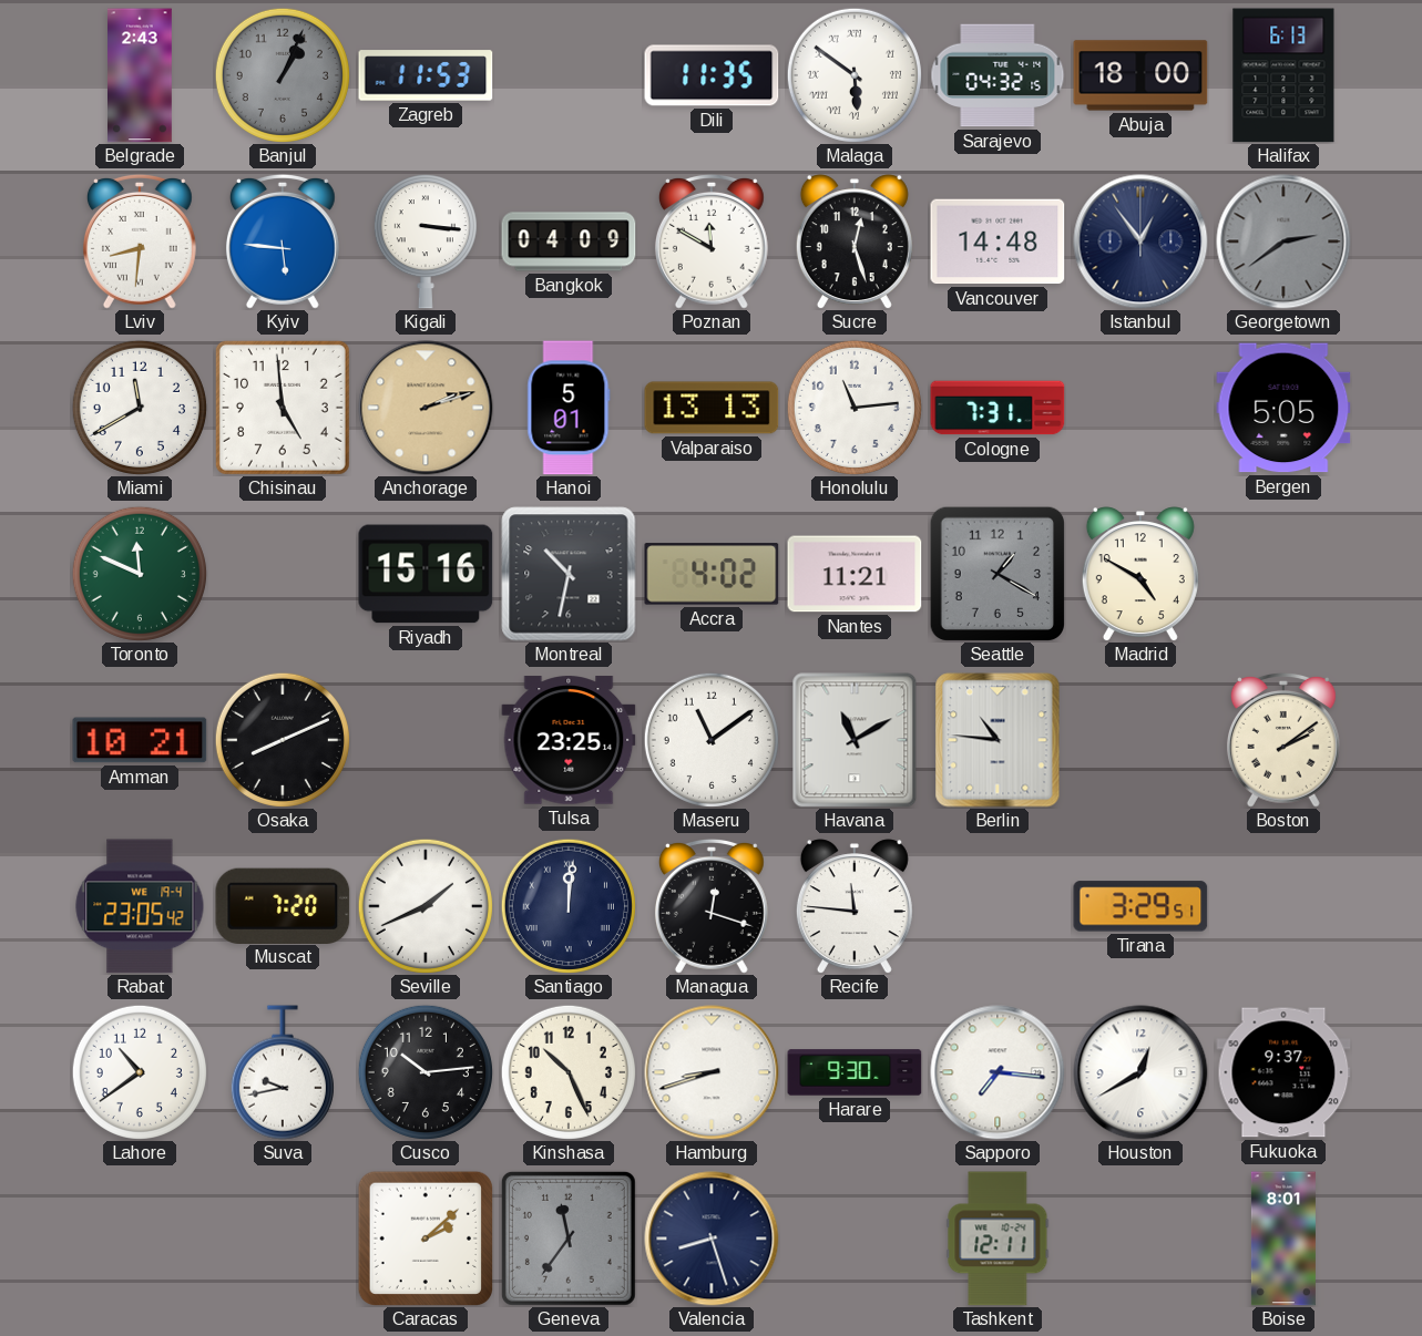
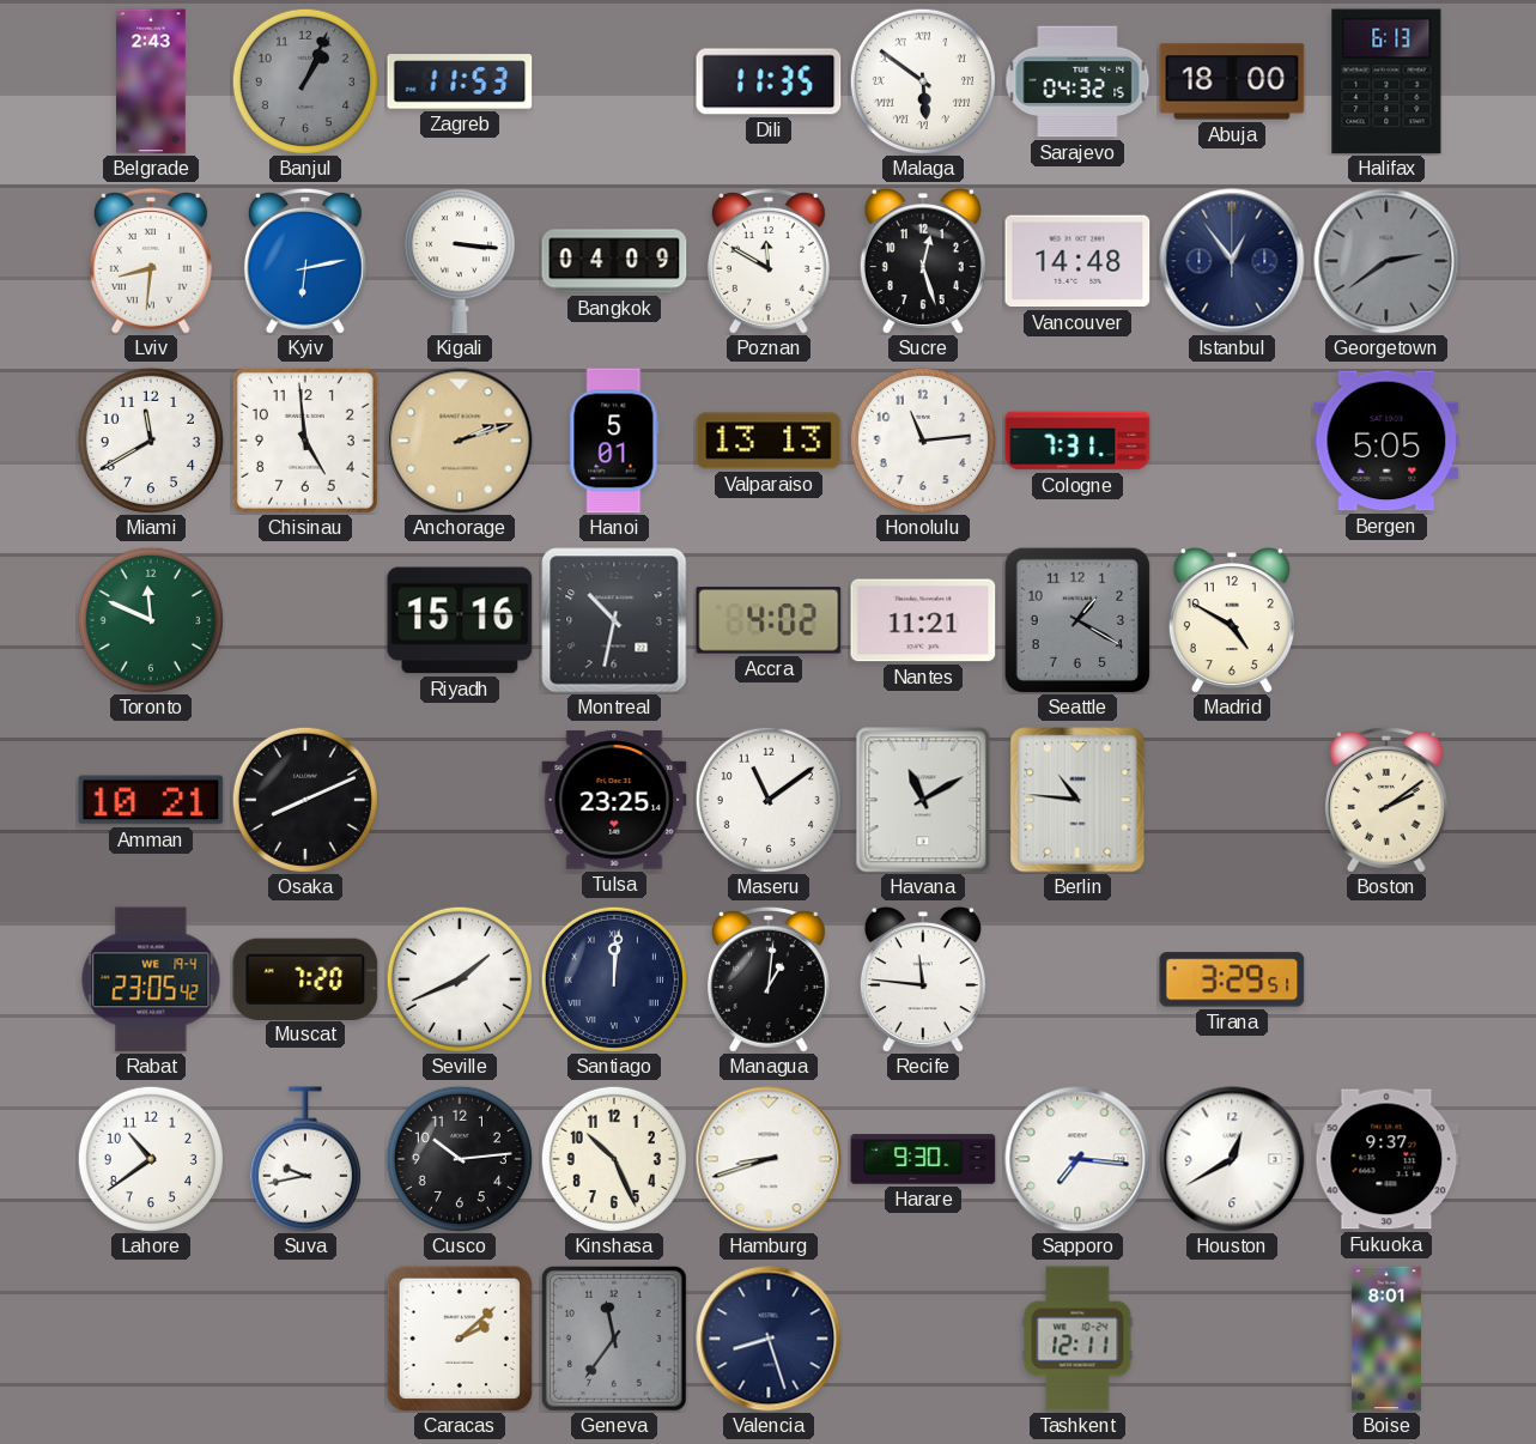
Kyiv: 5:46 -> 6:13 (305, 261)
Managua: 12:18 -> 1:01 (769, 979)
